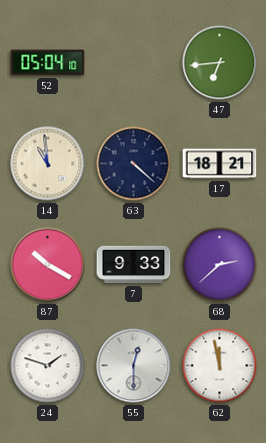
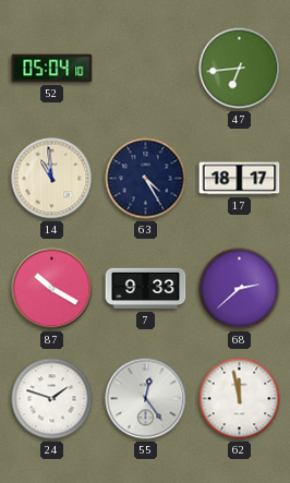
63: 4:22 -> 4:25 (146, 179)
17: 18:21 -> 18:17 (240, 179)
55: 12:30 -> 12:24 (146, 399)
